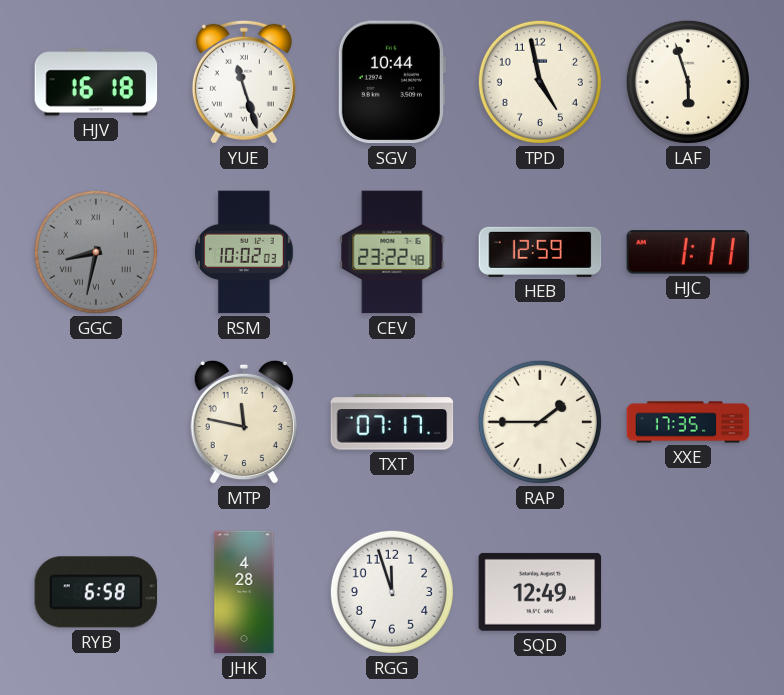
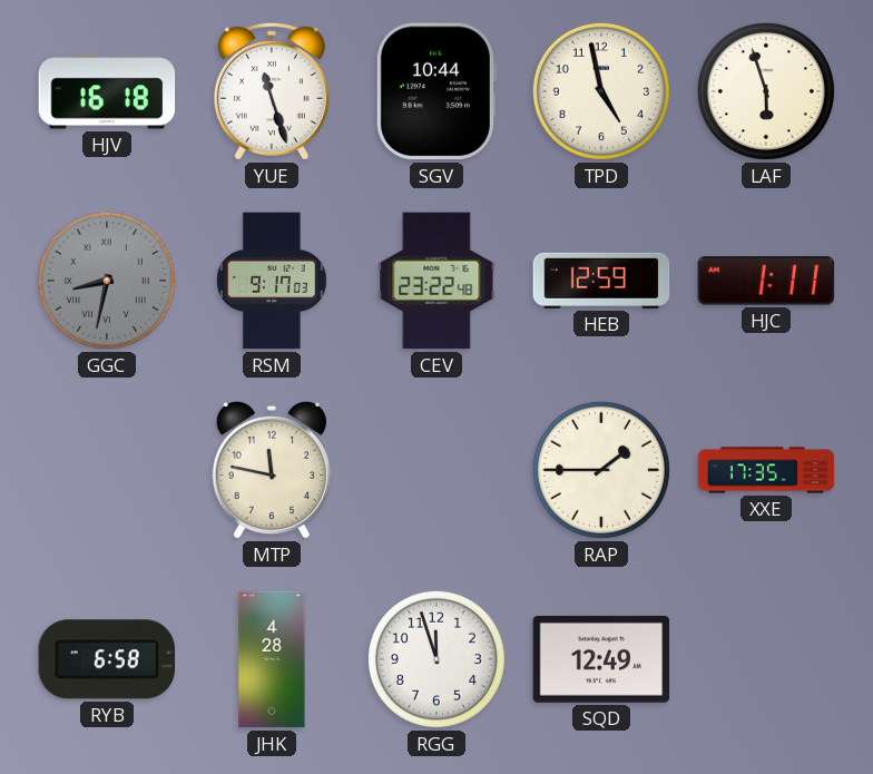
RSM: 10:02 -> 9:17 (273, 281)
TXT: 07:17 -> none (392, 422)
